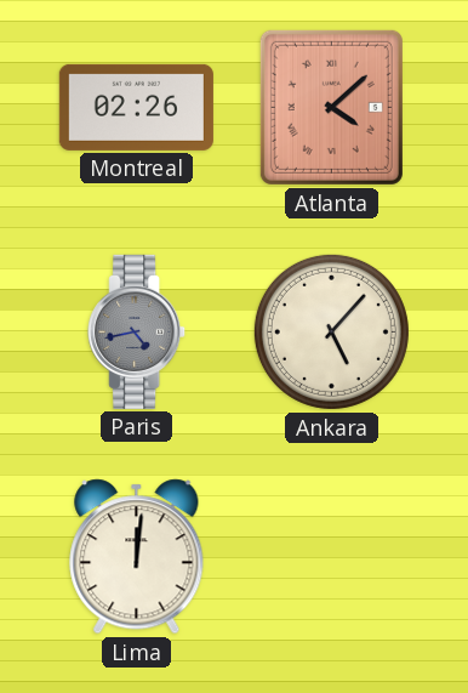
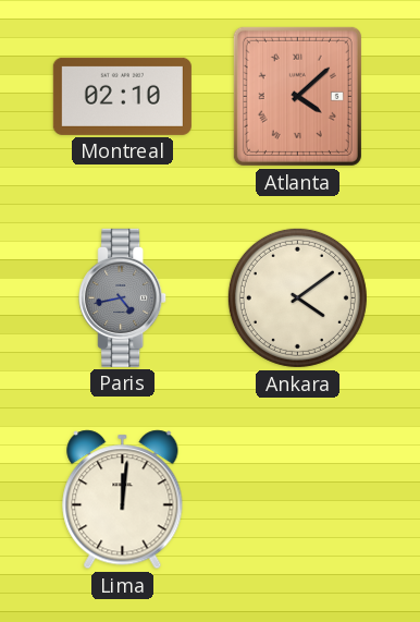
Montreal: 02:26 -> 02:10 (122, 96)
Ankara: 5:07 -> 4:09 (297, 297)
